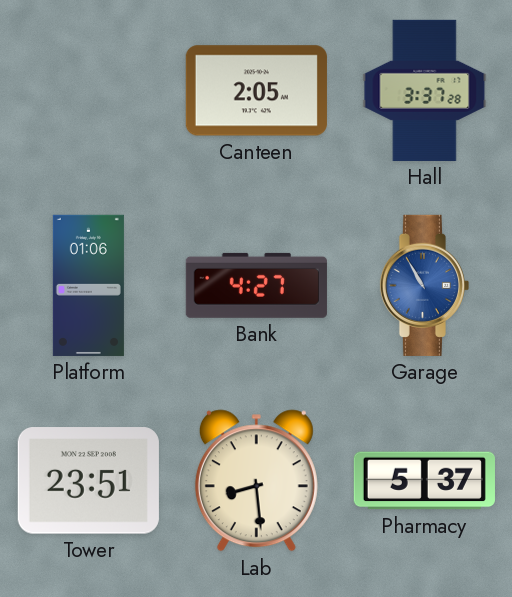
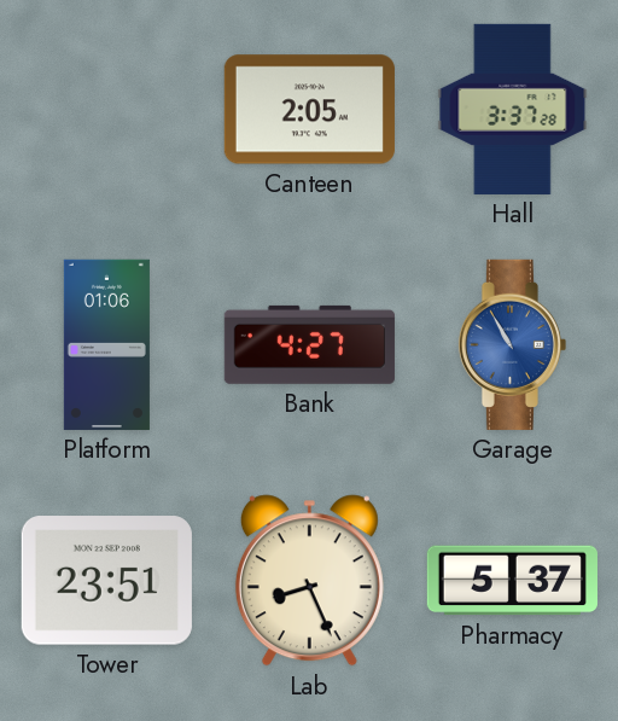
Lab: 8:29 -> 8:26 (309, 581)
